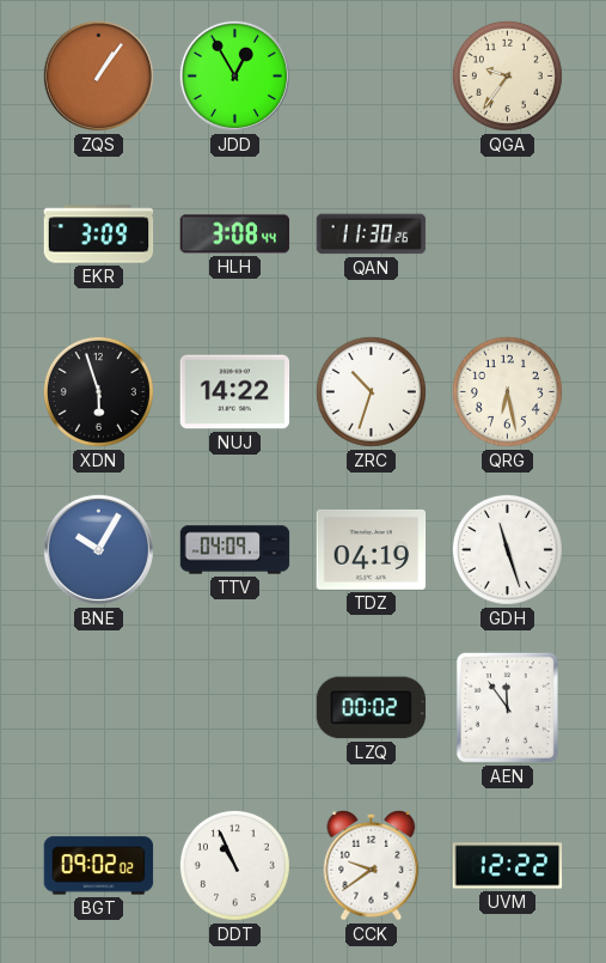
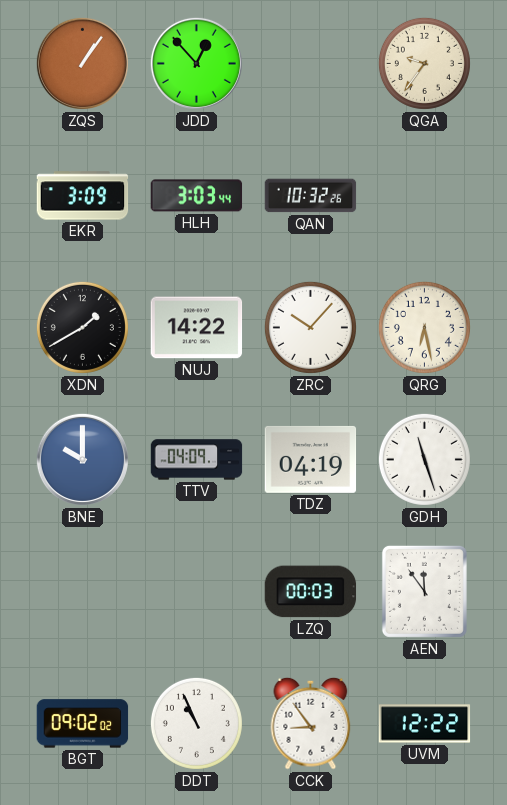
JDD: 12:55 -> 12:53 (196, 63)
HLH: 3:08 -> 3:03 (197, 196)
QAN: 11:30 -> 10:32 (311, 196)
XDN: 5:57 -> 1:40 (82, 327)
ZRC: 10:33 -> 10:07 (310, 327)
BNE: 10:05 -> 10:00 (82, 459)
LZQ: 00:02 -> 00:03 (311, 592)
CCK: 9:39 -> 8:54 (311, 723)
